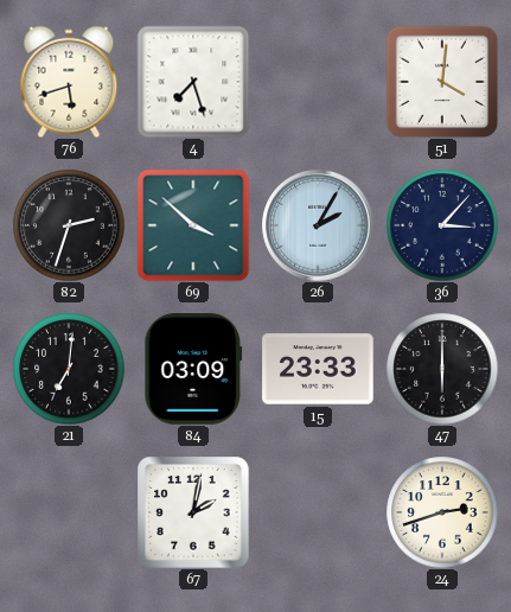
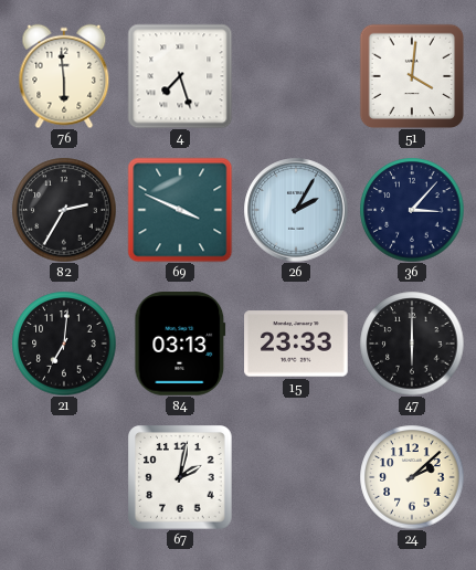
76: 5:42 -> 5:59 (64, 76)
82: 2:33 -> 2:35 (64, 210)
69: 3:52 -> 3:49 (180, 210)
84: 03:09 -> 03:13 (180, 344)
24: 2:42 -> 2:08 (412, 477)
